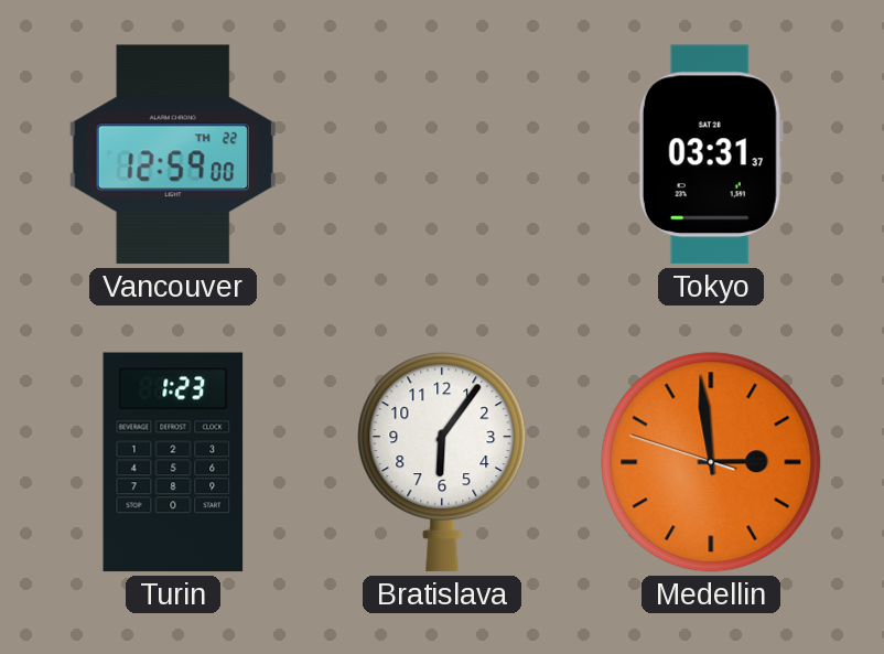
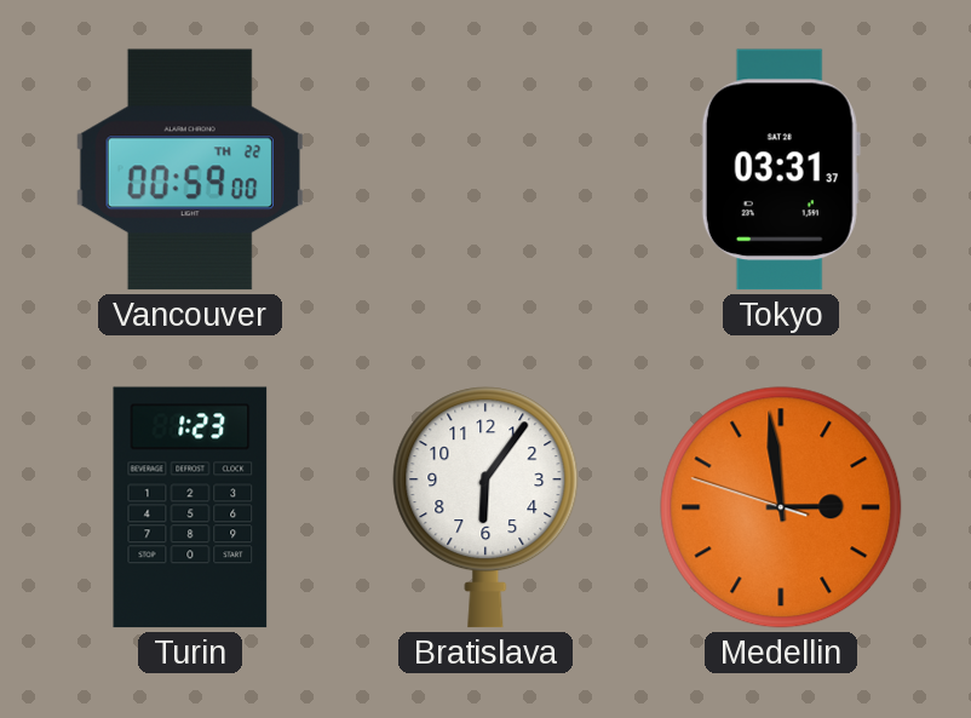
Vancouver: 12:59 -> 00:59 (190, 170)
